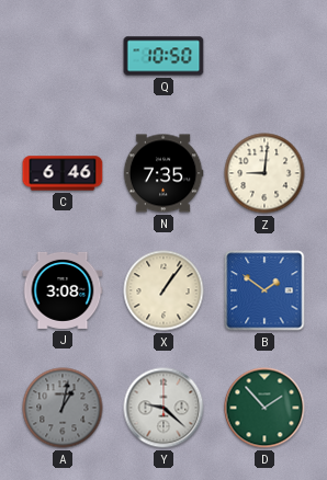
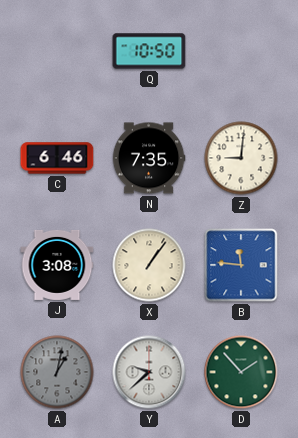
B: 1:51 -> 11:46 (241, 265)
Y: 9:22 -> 9:38 (149, 372)
